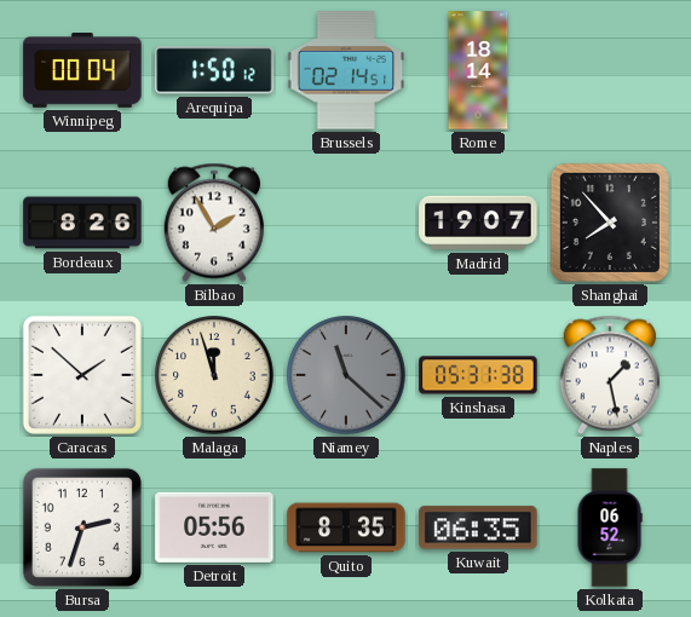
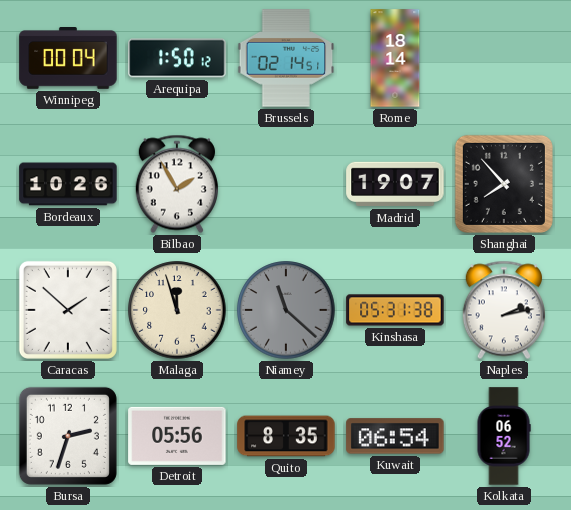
Bordeaux: 8:26 -> 10:26 (68, 184)
Naples: 1:28 -> 2:13 (504, 310)
Kuwait: 06:35 -> 06:54 (395, 436)
